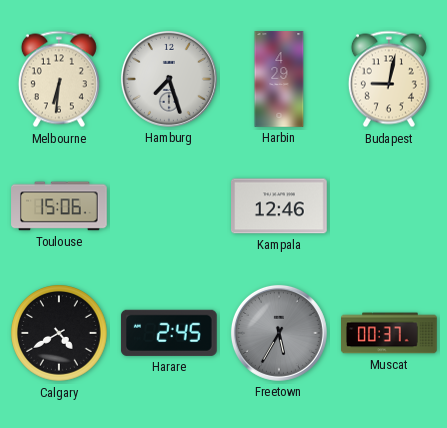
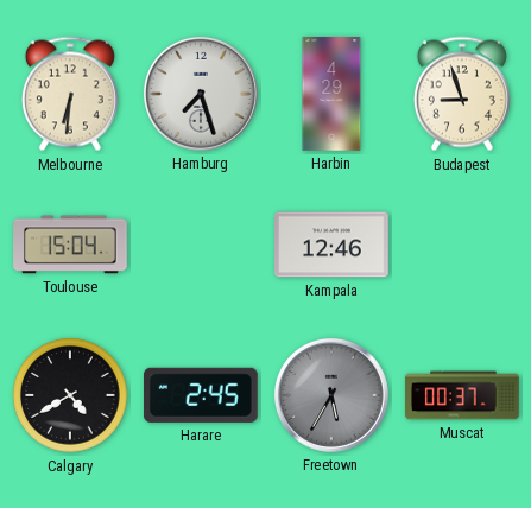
Budapest: 9:02 -> 8:57 (462, 94)
Toulouse: 15:06 -> 15:04 (70, 245)
